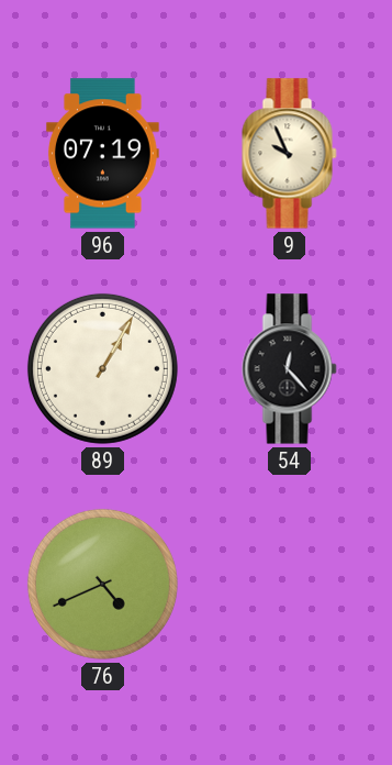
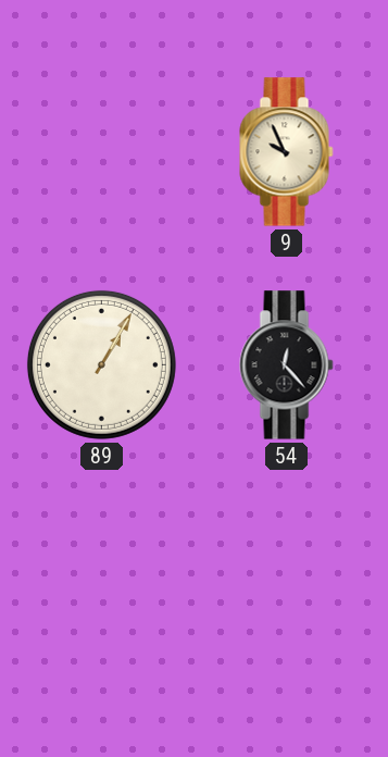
96: 07:19 -> none (102, 154)
76: 4:41 -> none (102, 584)
